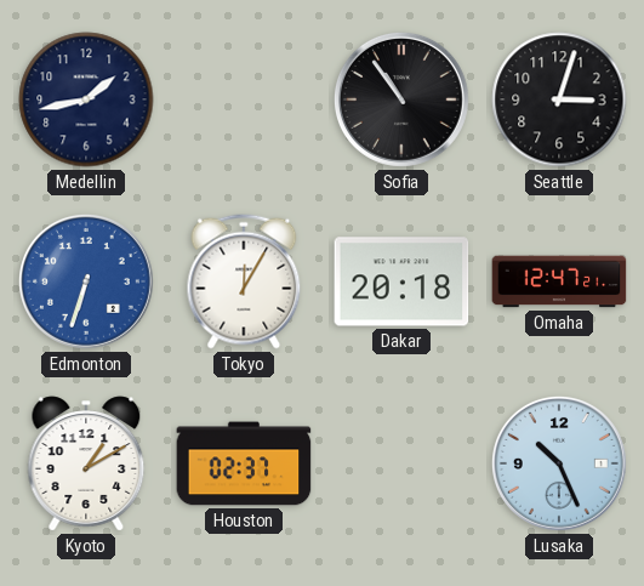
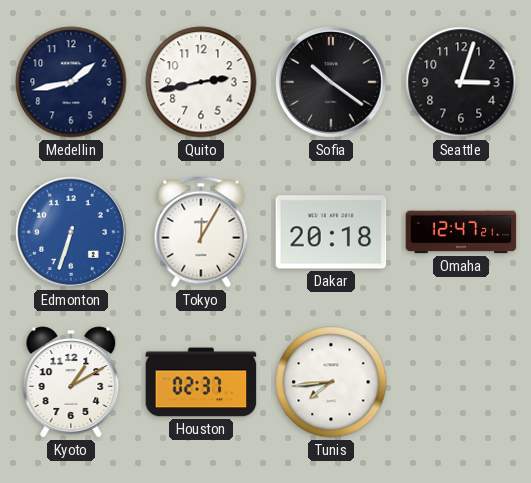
Quito: none -> 2:43 (201, 82)
Sofia: 10:54 -> 10:21 (331, 82)
Tunis: none -> 7:44 (331, 382)
Lusaka: 10:26 -> none (559, 463)
